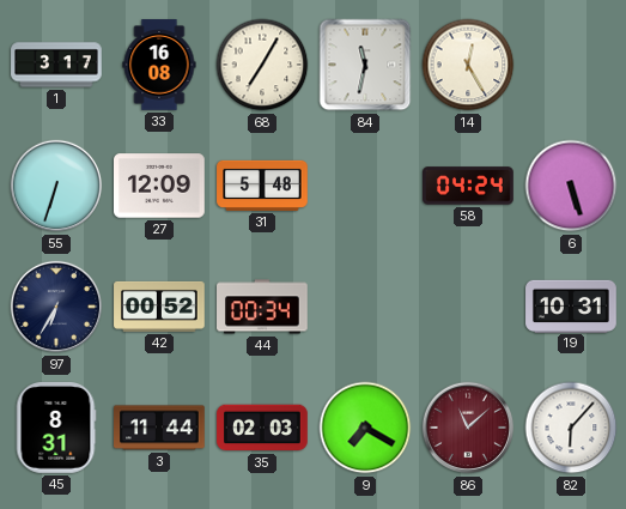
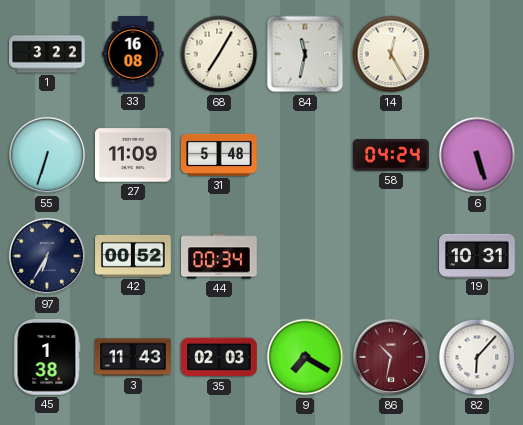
1: 3:17 -> 3:22 (47, 54)
27: 12:09 -> 11:09 (134, 155)
45: 8:31 -> 1:38 (47, 358)
3: 11:44 -> 11:43 (134, 357)
86: 11:08 -> 10:32 (391, 357)
